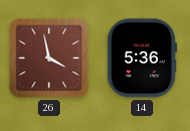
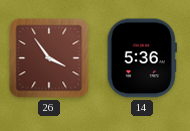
26: 3:58 -> 3:54 (49, 58)
